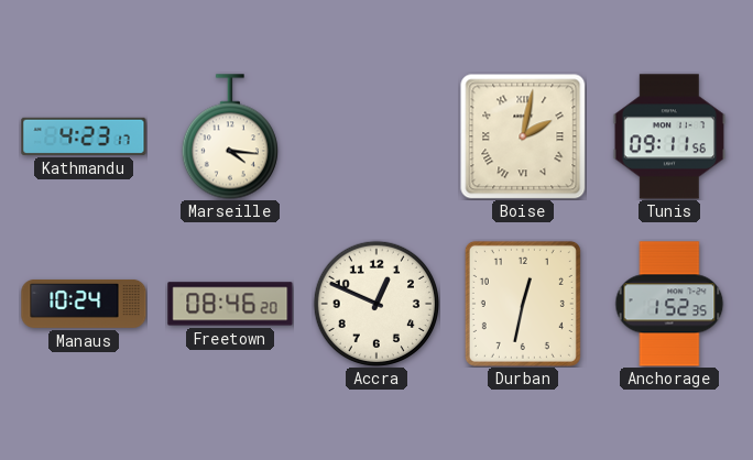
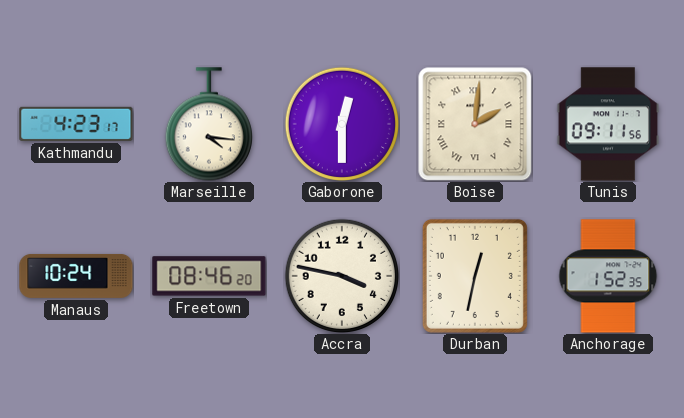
Gaborone: none -> 12:30 (341, 123)
Boise: 2:02 -> 2:01 (475, 124)
Accra: 12:49 -> 3:47 (341, 275)
